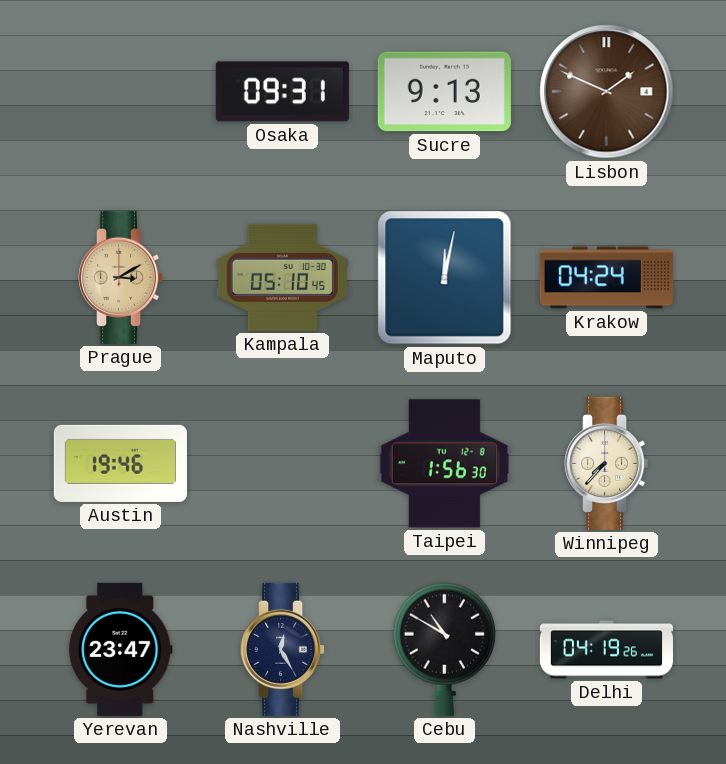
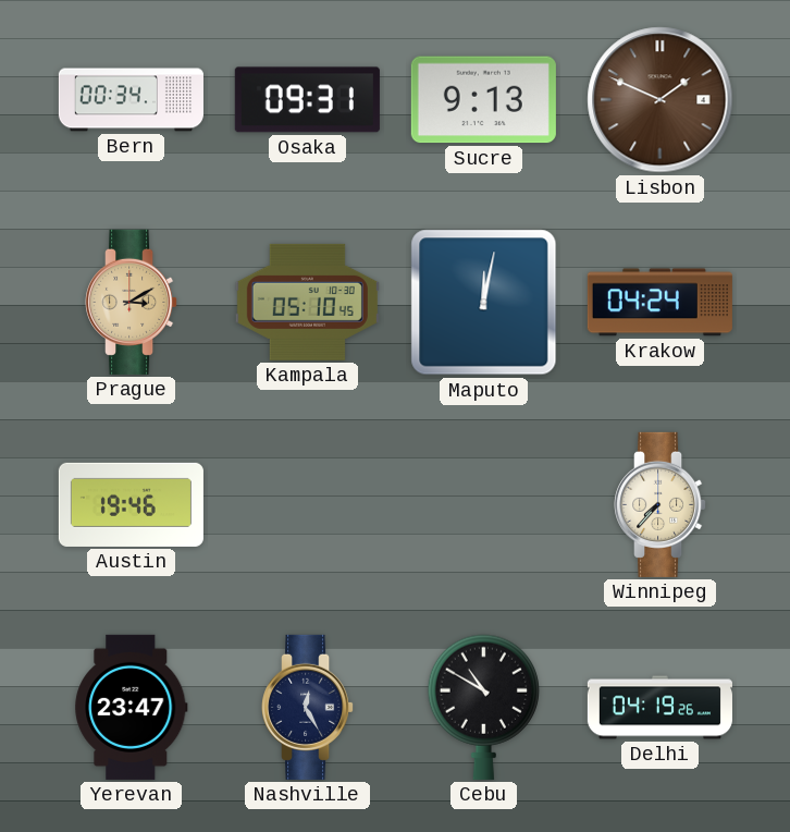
Bern: none -> 00:34 (131, 100)
Taipei: 1:56 -> none (444, 464)
